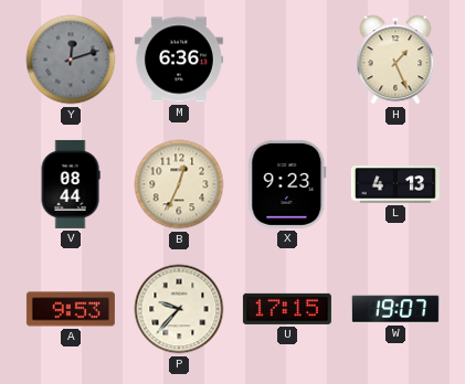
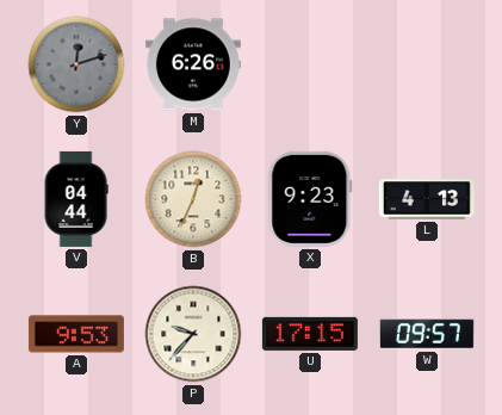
M: 6:36 -> 6:26 (193, 64)
H: 1:26 -> none (395, 60)
V: 08:44 -> 04:44 (76, 199)
W: 19:07 -> 09:57 (427, 334)
